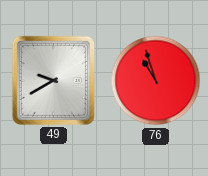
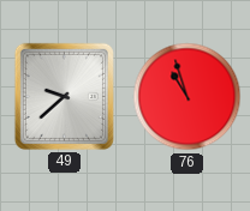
49: 9:40 -> 9:38 (64, 96)
